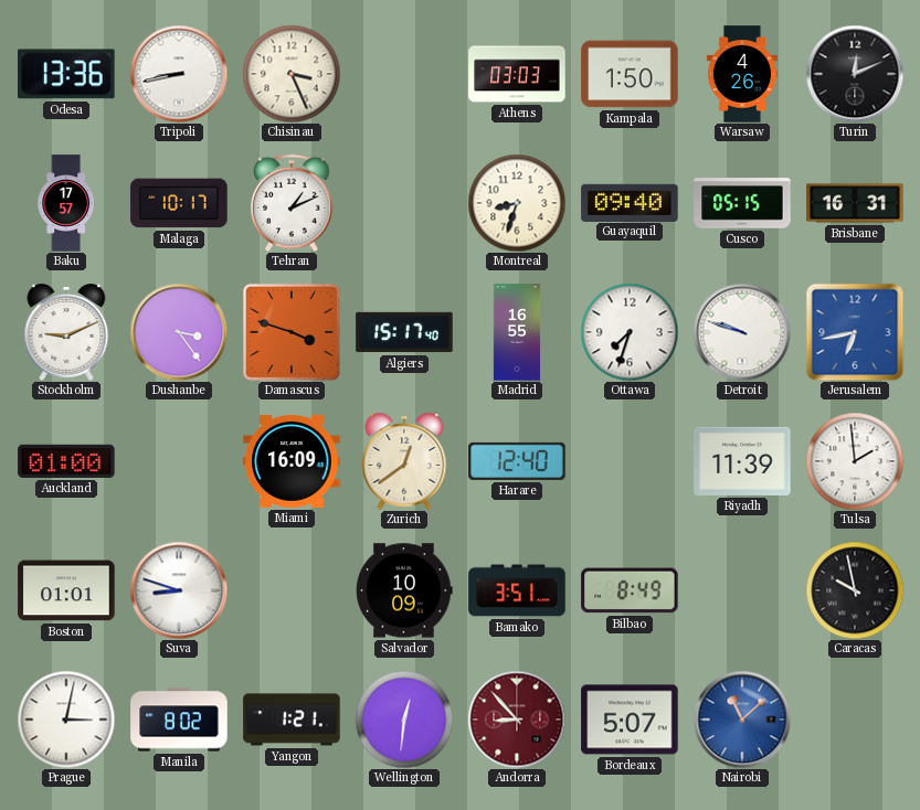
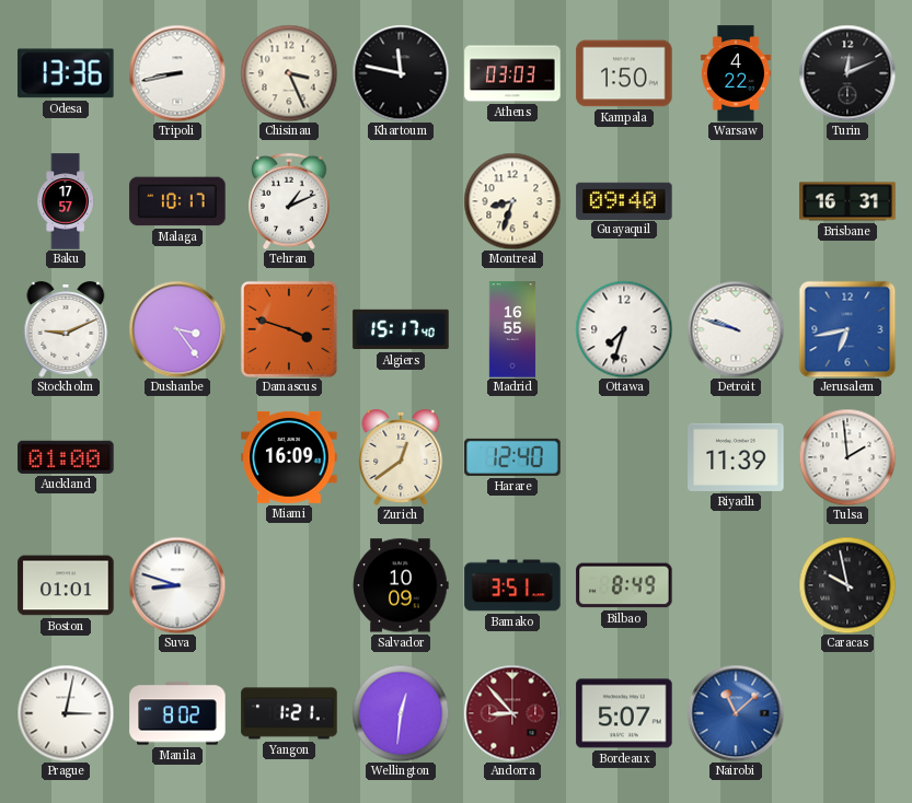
Khartoum: none -> 11:47 (401, 73)
Warsaw: 4:26 -> 4:22 (736, 73)
Cusco: 05:15 -> none (742, 203)
